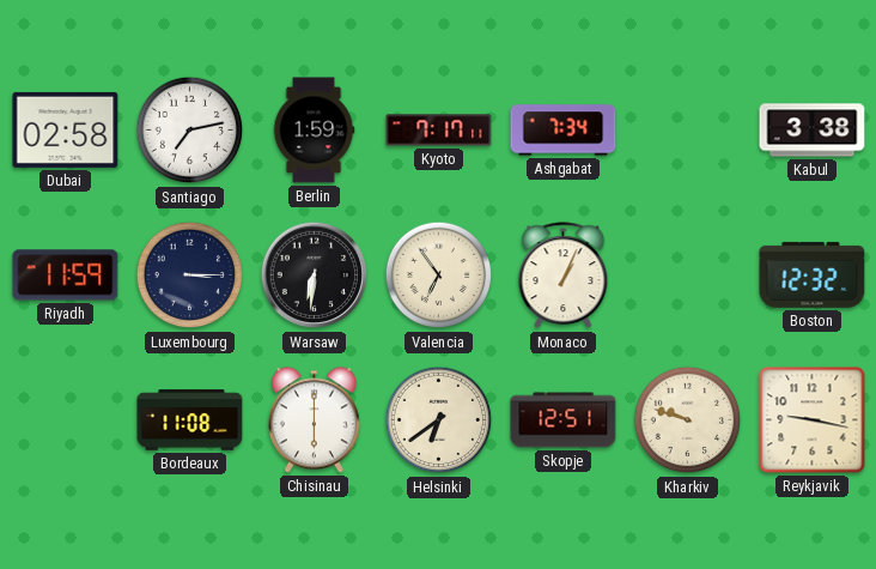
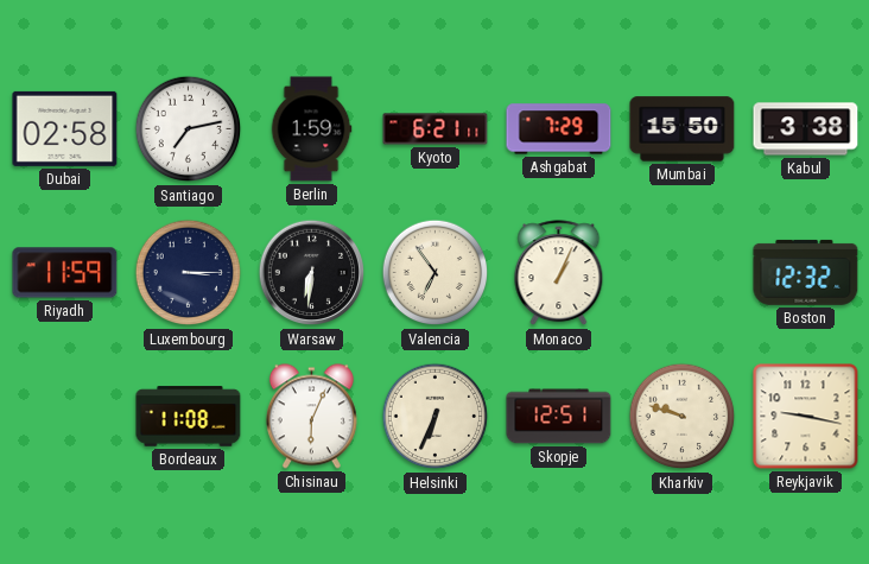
Kyoto: 7:17 -> 6:21 (436, 129)
Ashgabat: 7:34 -> 7:29 (559, 129)
Mumbai: none -> 15:50 (683, 129)
Chisinau: 6:00 -> 6:04 (311, 417)
Helsinki: 6:39 -> 6:34 (436, 417)
